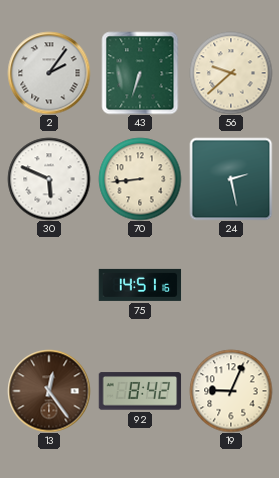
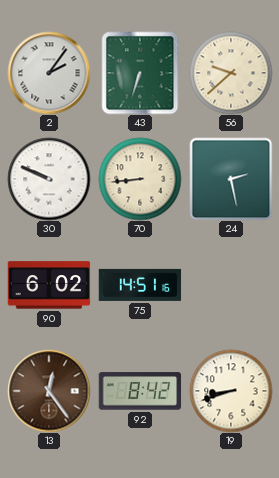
30: 5:49 -> 9:49 (49, 179)
90: none -> 6:02 (49, 285)
19: 9:04 -> 8:42 (231, 391)
